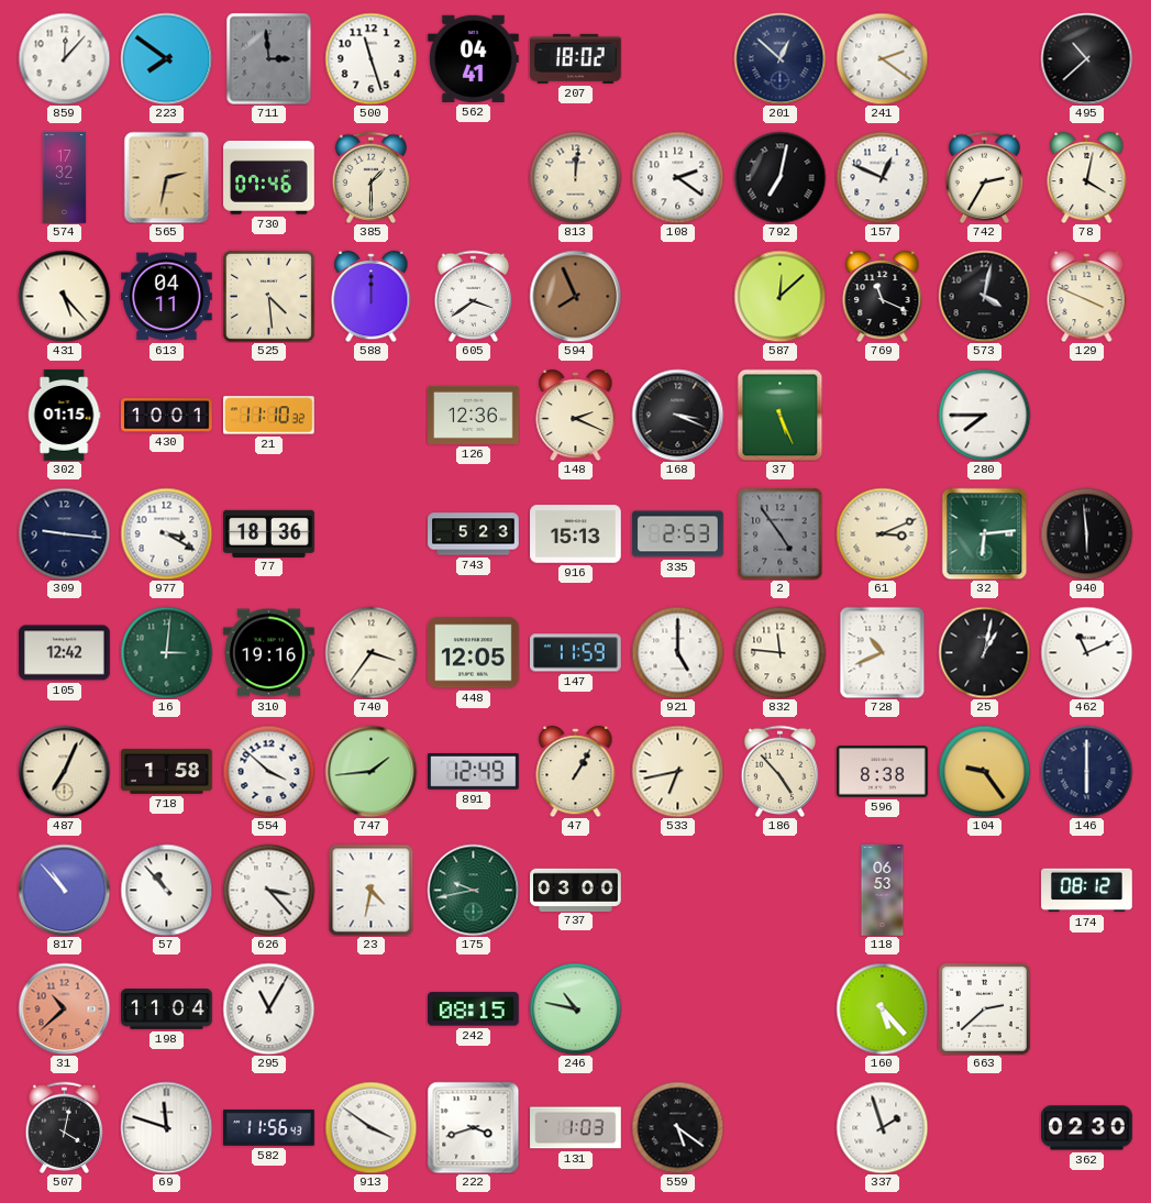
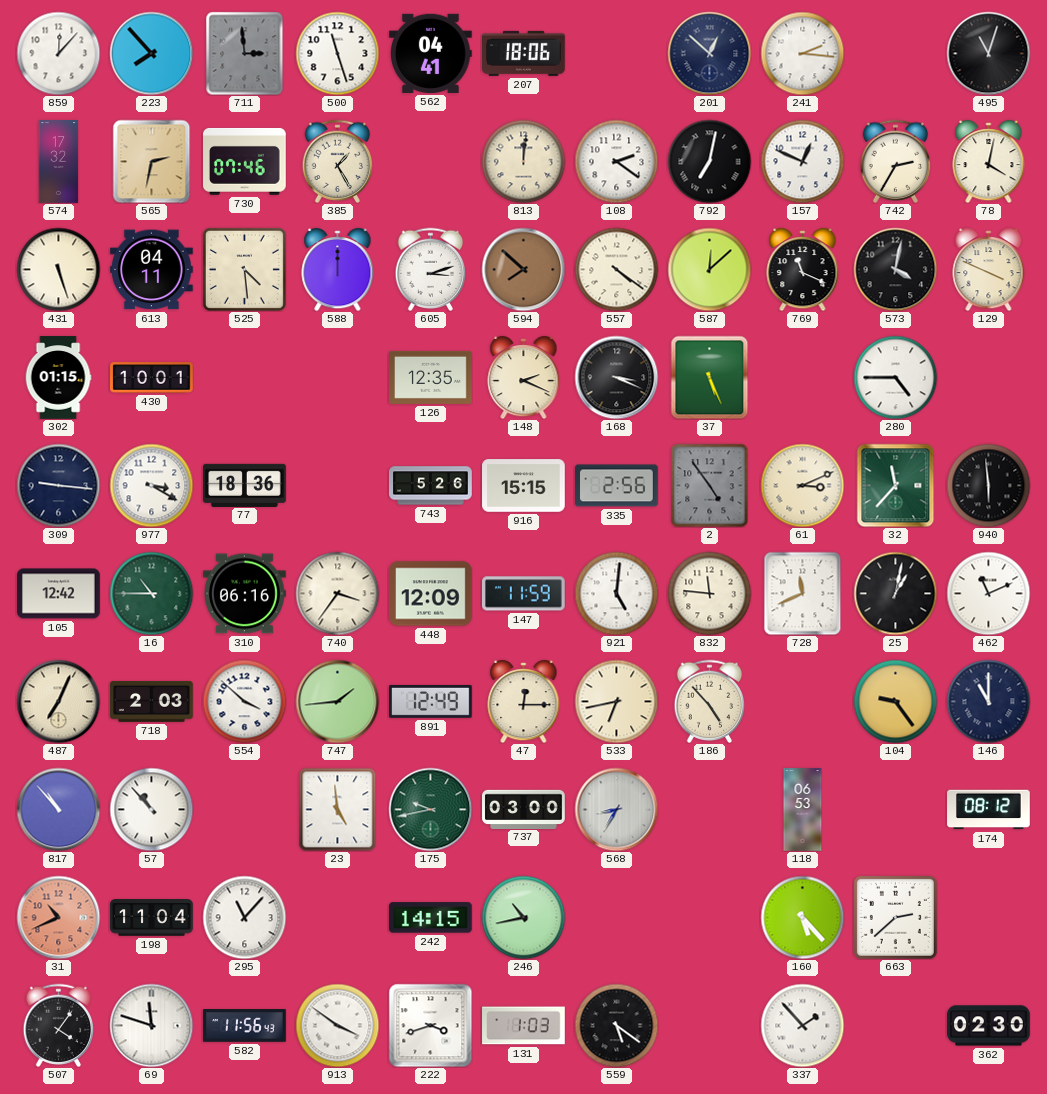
223: 7:51 -> 7:53 (151, 53)
207: 18:02 -> 18:06 (524, 53)
241: 2:21 -> 2:16 (802, 53)
495: 10:38 -> 11:03 (988, 53)
385: 1:30 -> 1:25 (338, 161)
431: 5:23 -> 5:27 (58, 269)
605: 3:39 -> 3:12 (431, 269)
594: 7:56 -> 7:52 (523, 269)
557: none -> 4:21 (616, 269)
21: 11:10 -> none (269, 416)
126: 12:36 -> 12:35 (431, 377)
280: 7:45 -> 4:45 (895, 377)
743: 5:23 -> 5:26 (431, 486)
916: 15:13 -> 15:15 (524, 486)
335: 2:53 -> 2:56 (617, 486)
32: 6:14 -> 11:37 (896, 485)
16: 3:01 -> 10:45 (151, 593)
310: 19:16 -> 06:16 (245, 594)
448: 12:05 -> 12:09 (431, 594)
921: 5:00 -> 5:01 (616, 593)
728: 10:41 -> 11:41 (803, 593)
718: 1:58 -> 2:03 (152, 701)
47: 1:05 -> 12:15 (524, 701)
596: 8:38 -> none (883, 772)
146: 6:00 -> 11:00 (988, 701)
626: 3:23 -> none (268, 890)
23: 4:32 -> 4:59 (338, 809)
568: none -> 8:35 (616, 809)
31: 10:38 -> 10:41 (58, 917)
295: 11:05 -> 11:07 (244, 917)
242: 08:15 -> 14:15 (431, 918)
246: 10:47 -> 10:43 (523, 917)
507: 4:02 -> 4:06 (59, 1025)
337: 1:57 -> 1:53 (802, 1025)
